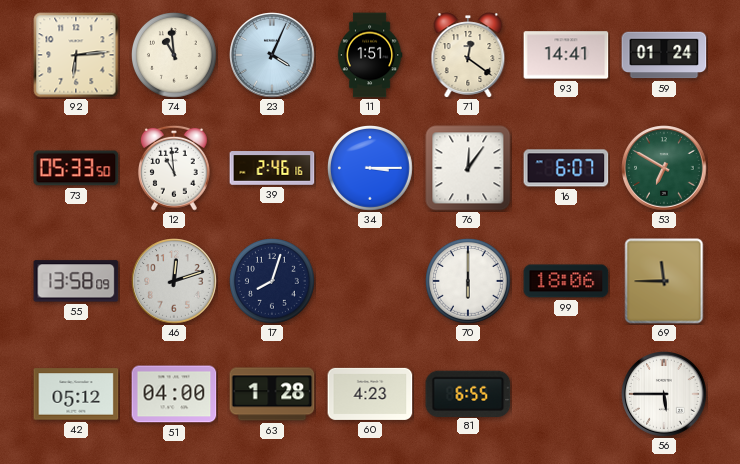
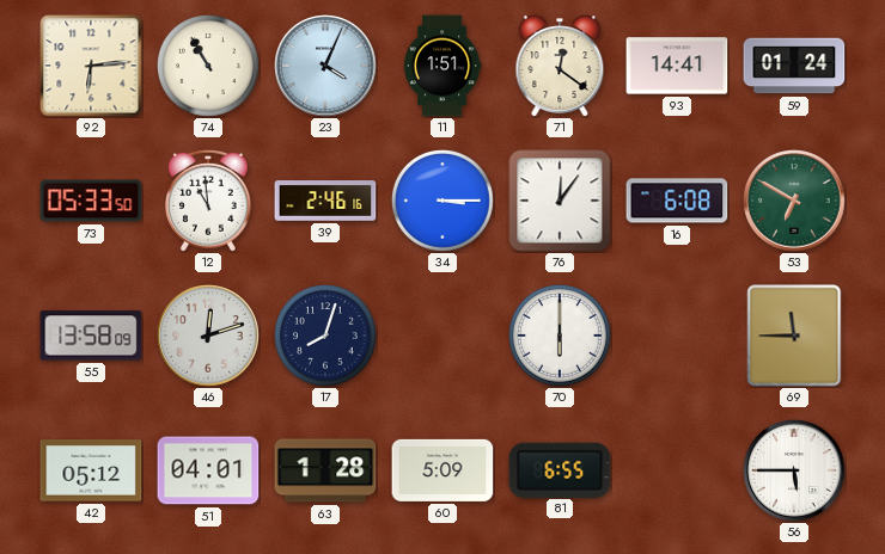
74: 10:59 -> 10:55 (209, 67)
16: 6:07 -> 6:08 (677, 201)
99: 18:06 -> none (566, 281)
51: 04:00 -> 04:01 (208, 470)
60: 4:23 -> 5:09 (443, 470)
